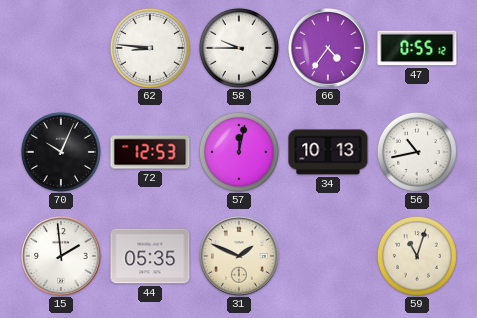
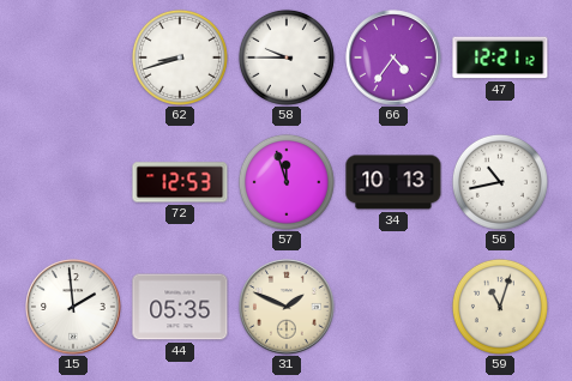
62: 8:46 -> 8:42 (180, 58)
47: 0:55 -> 12:21 (500, 58)
70: 10:04 -> none (61, 152)
57: 12:02 -> 11:57 (287, 182)
